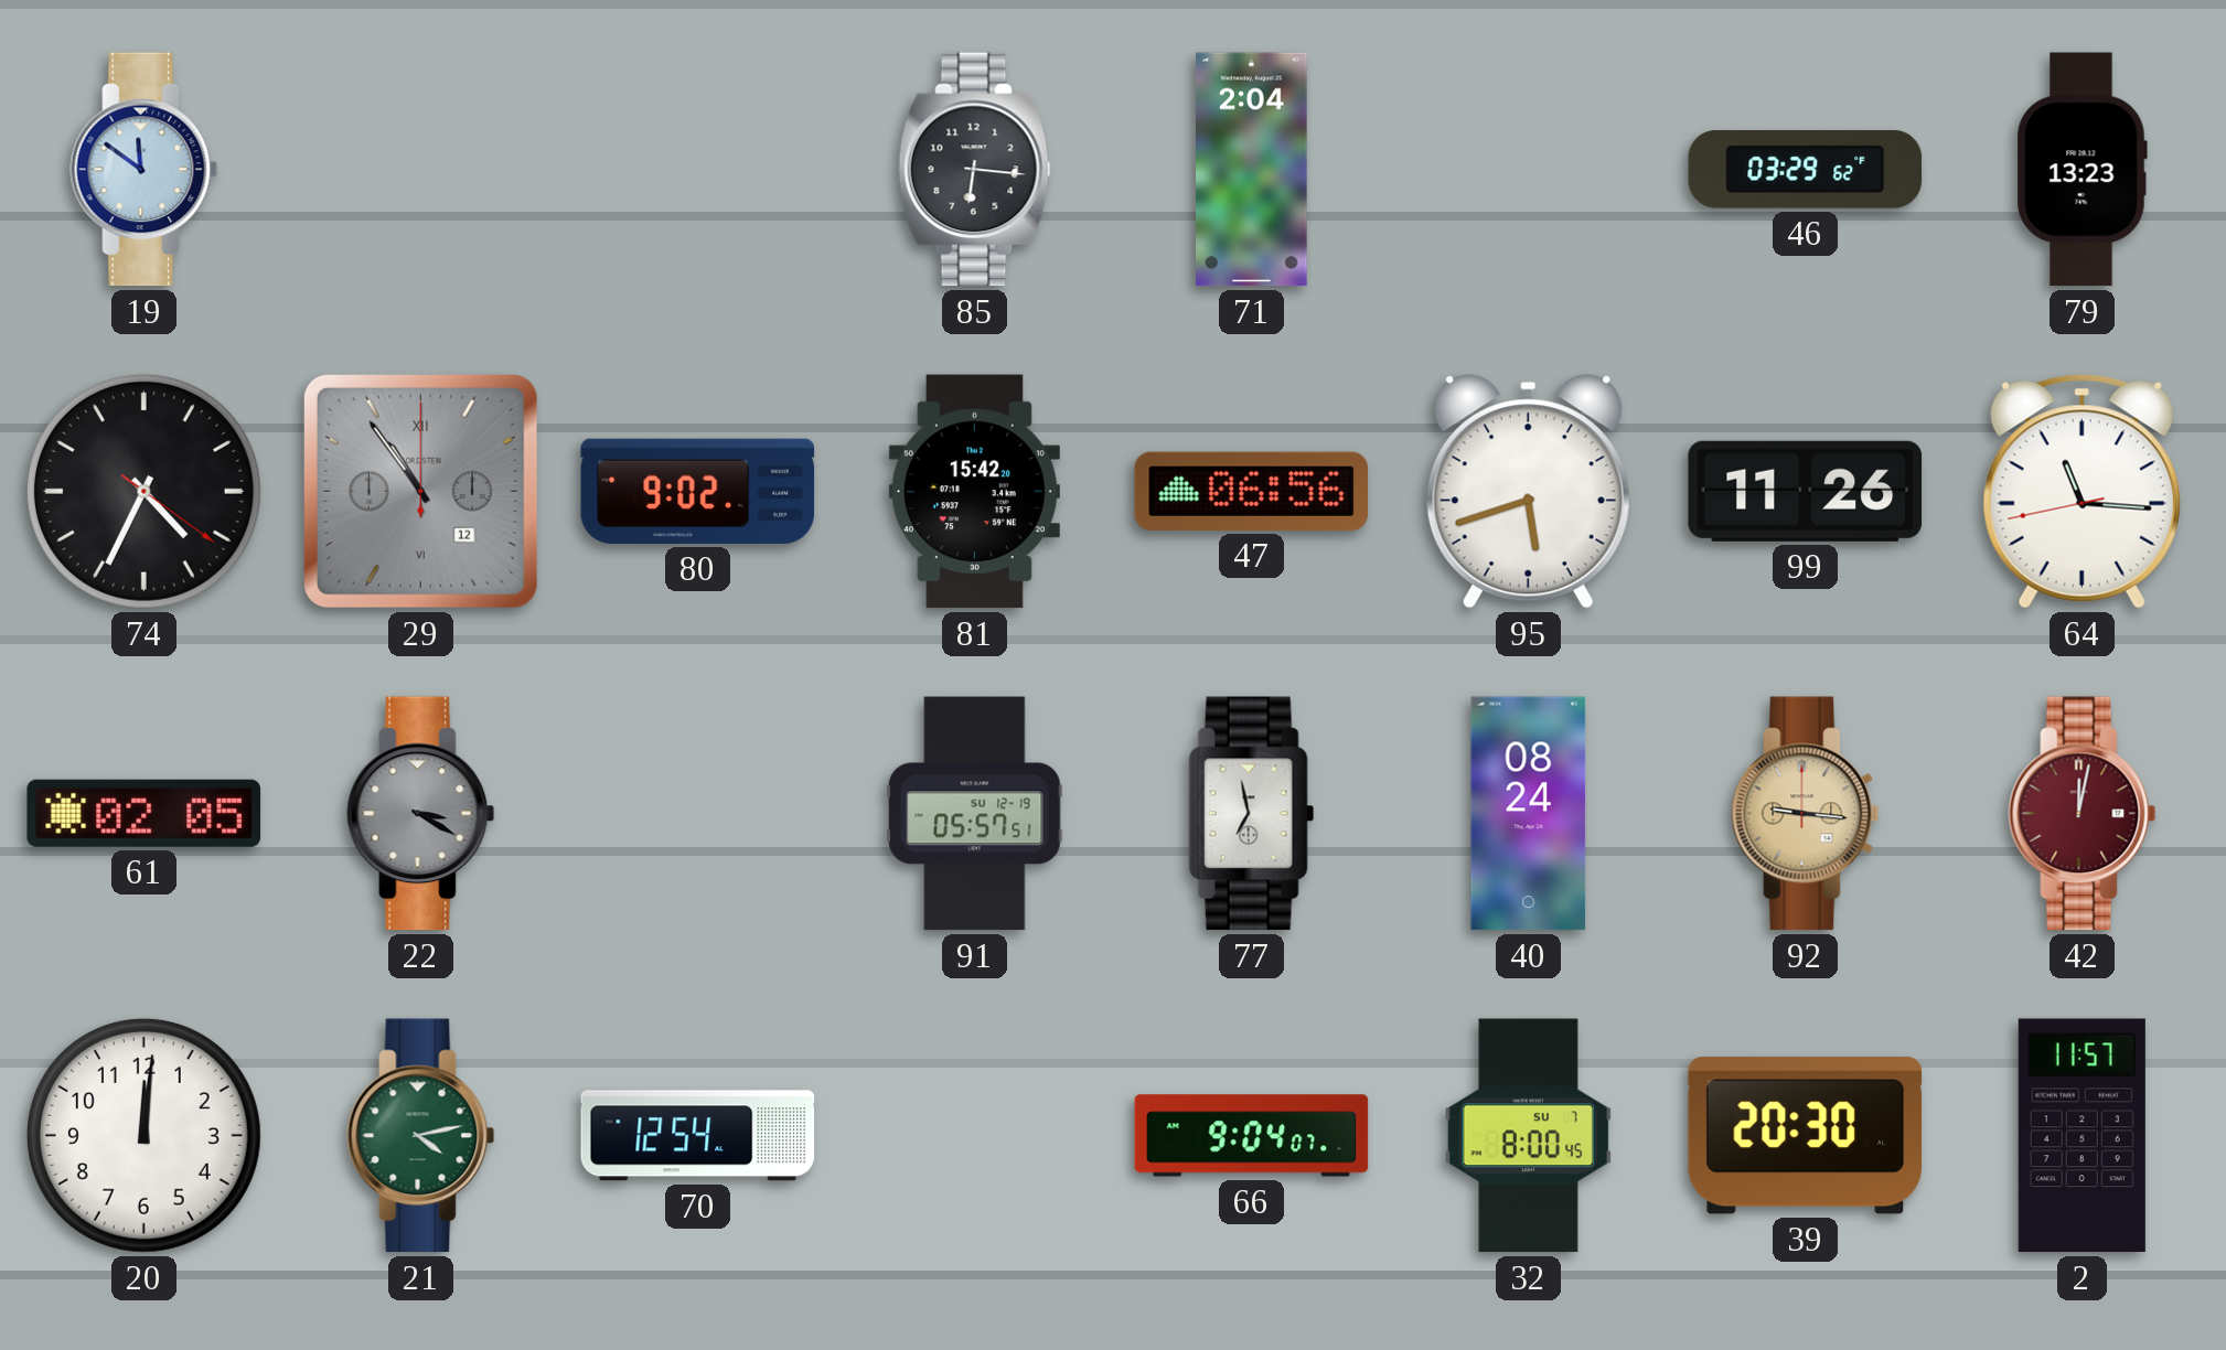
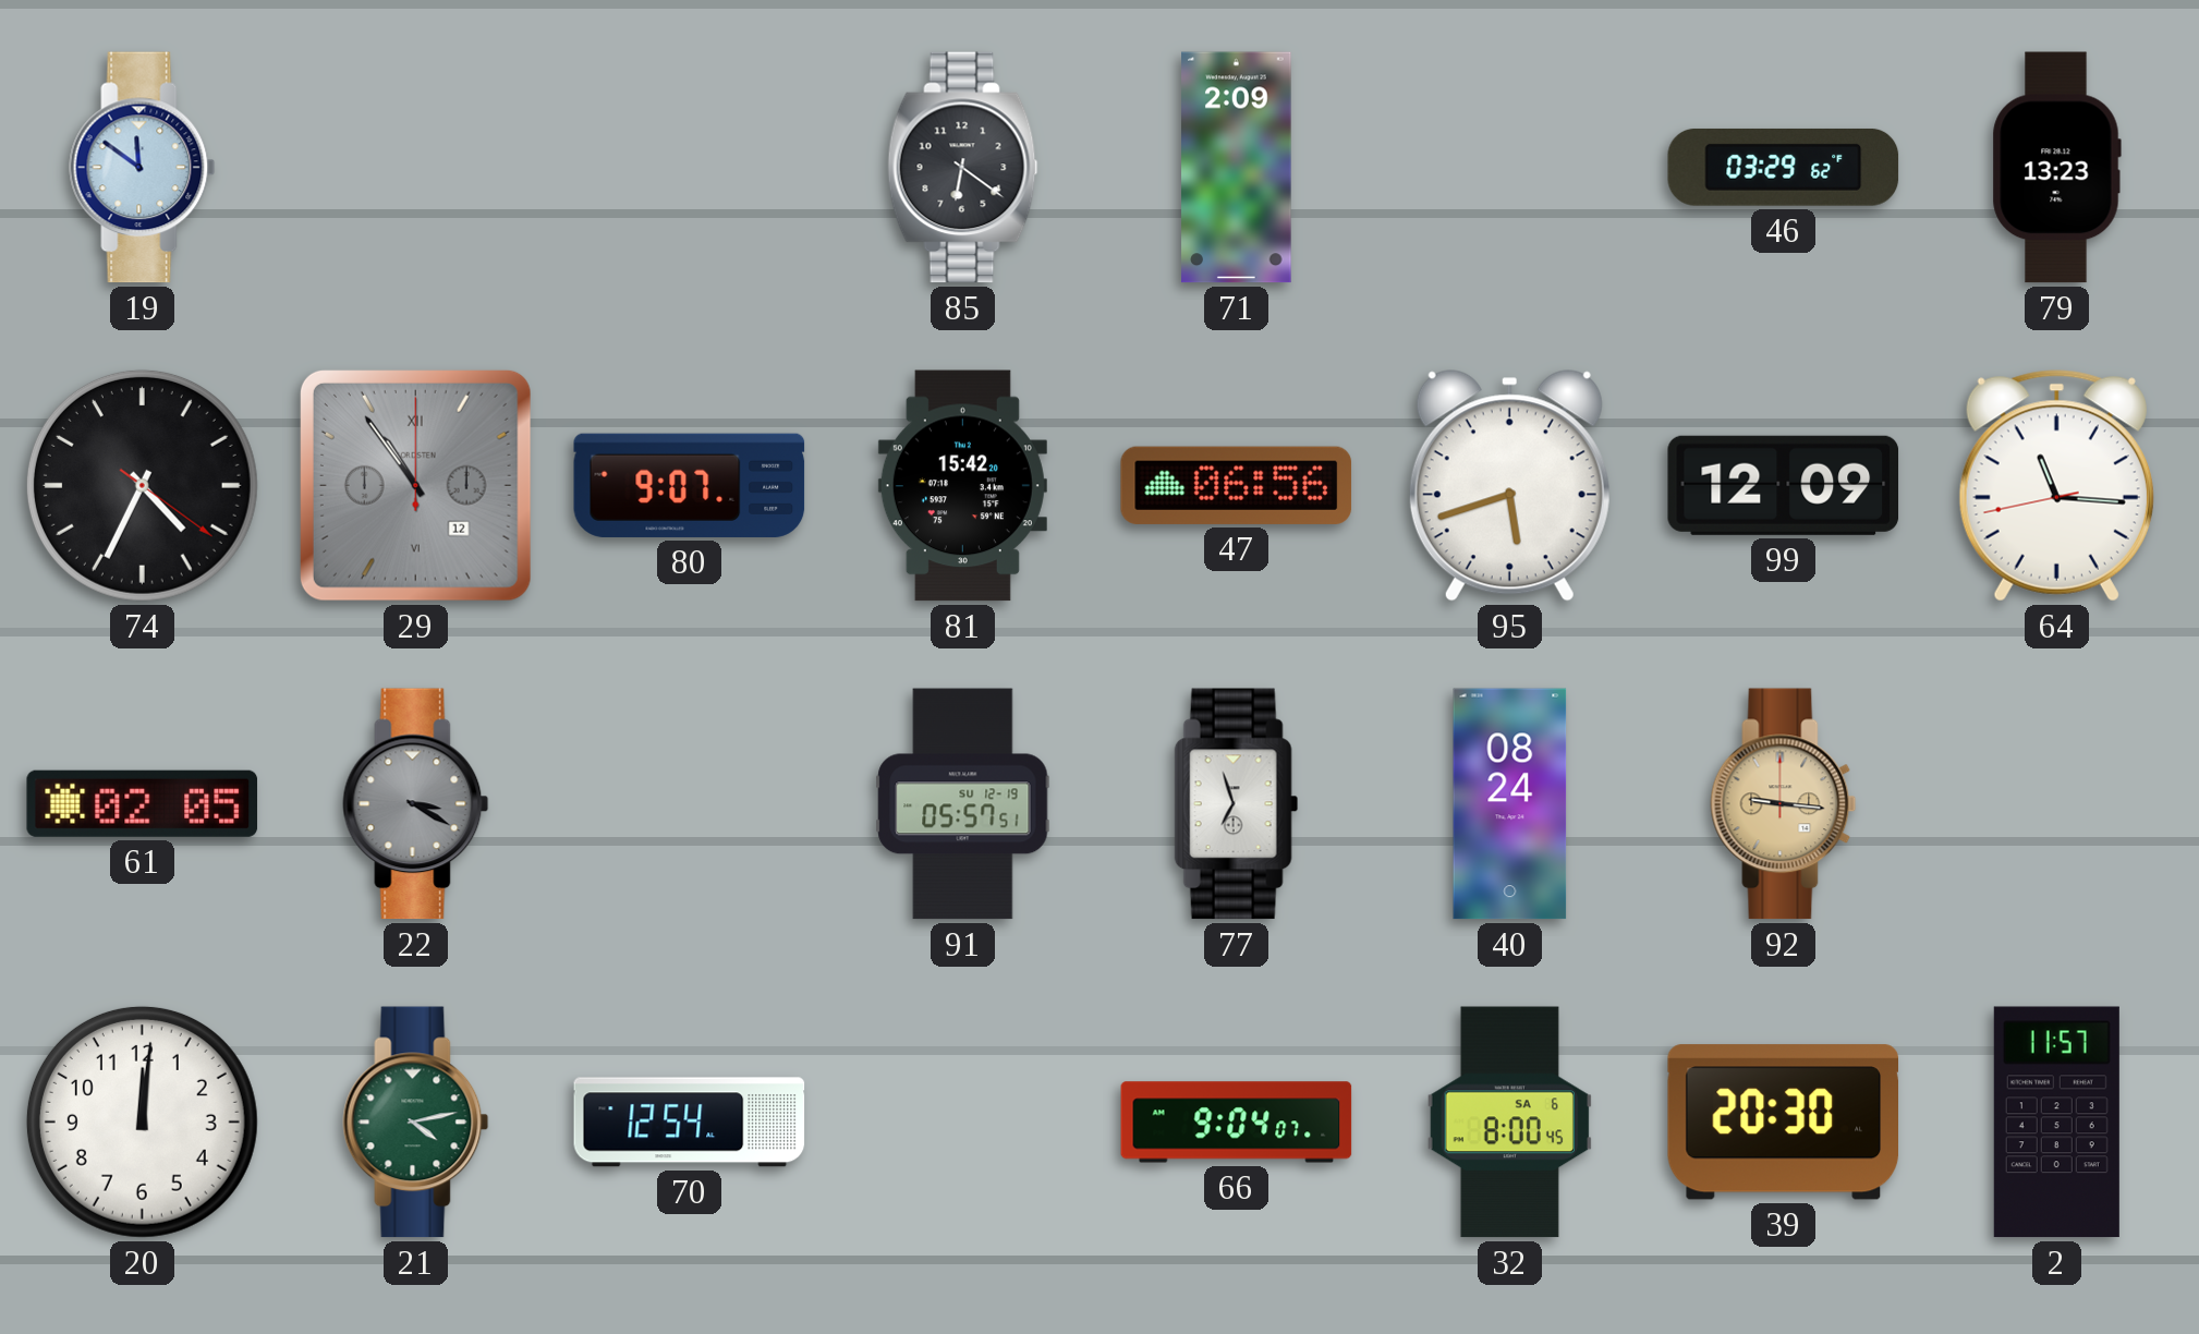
85: 6:16 -> 6:21 (963, 168)
71: 2:04 -> 2:09 (1237, 168)
80: 9:02 -> 9:07 (690, 485)
99: 11:26 -> 12:09 (1784, 485)
77: 6:58 -> 6:57 (1237, 804)
42: 12:02 -> none (2083, 814)
32 date: SU 7 -> SA 6 (1509, 1123)
